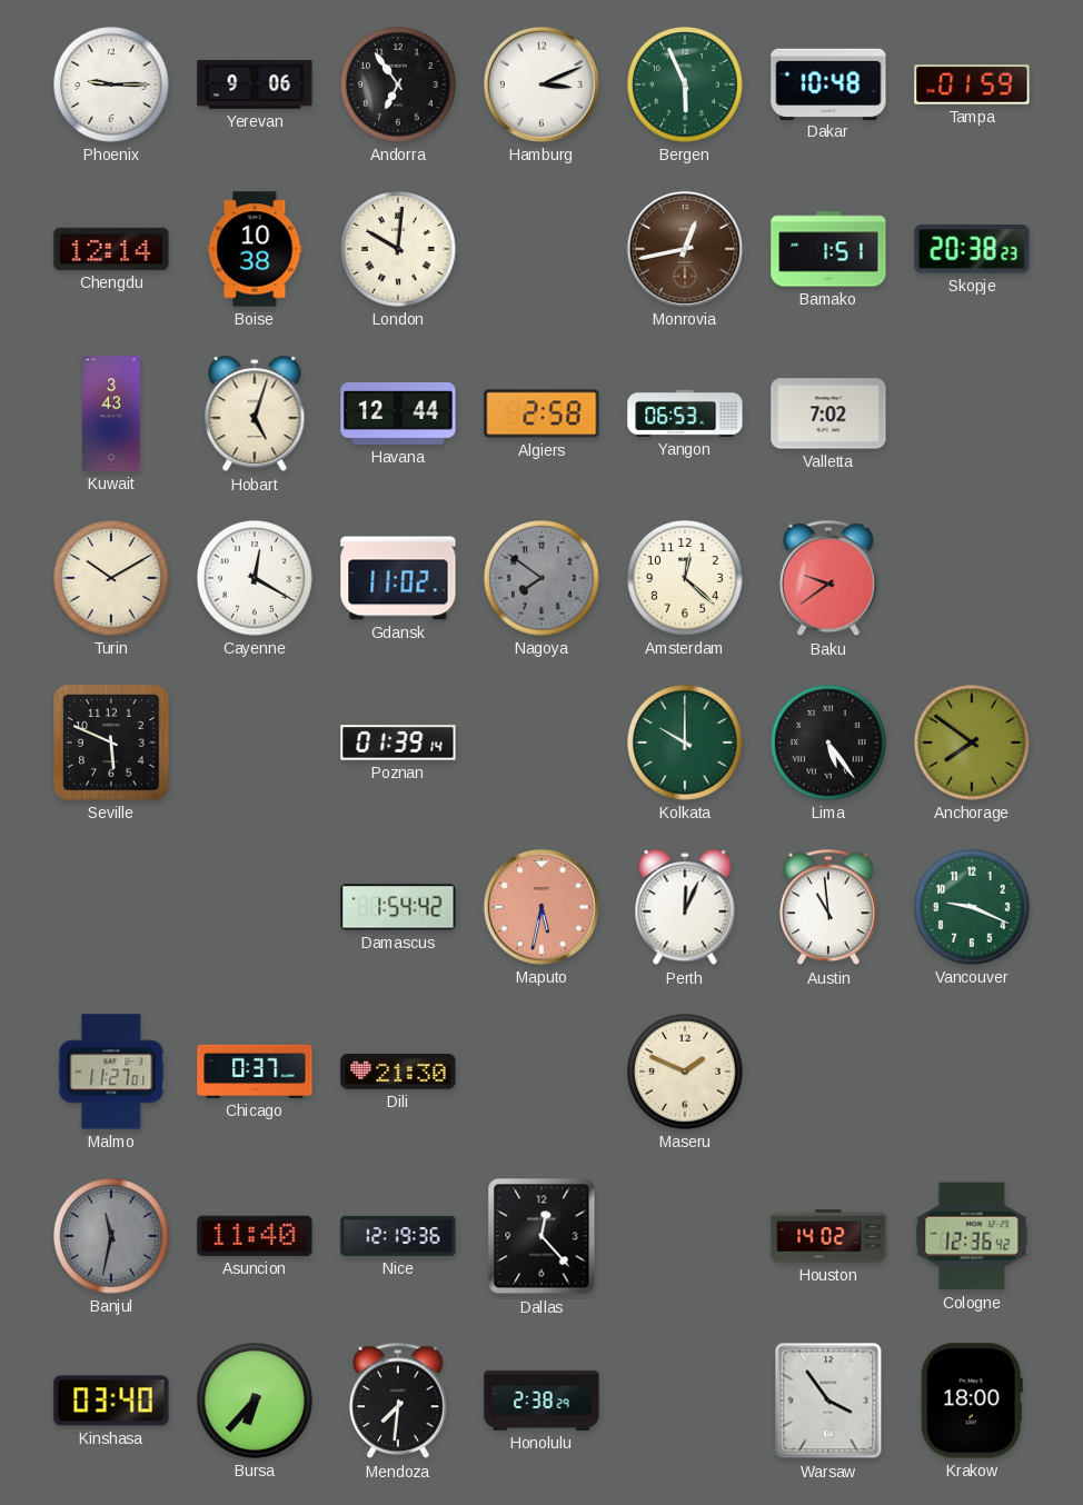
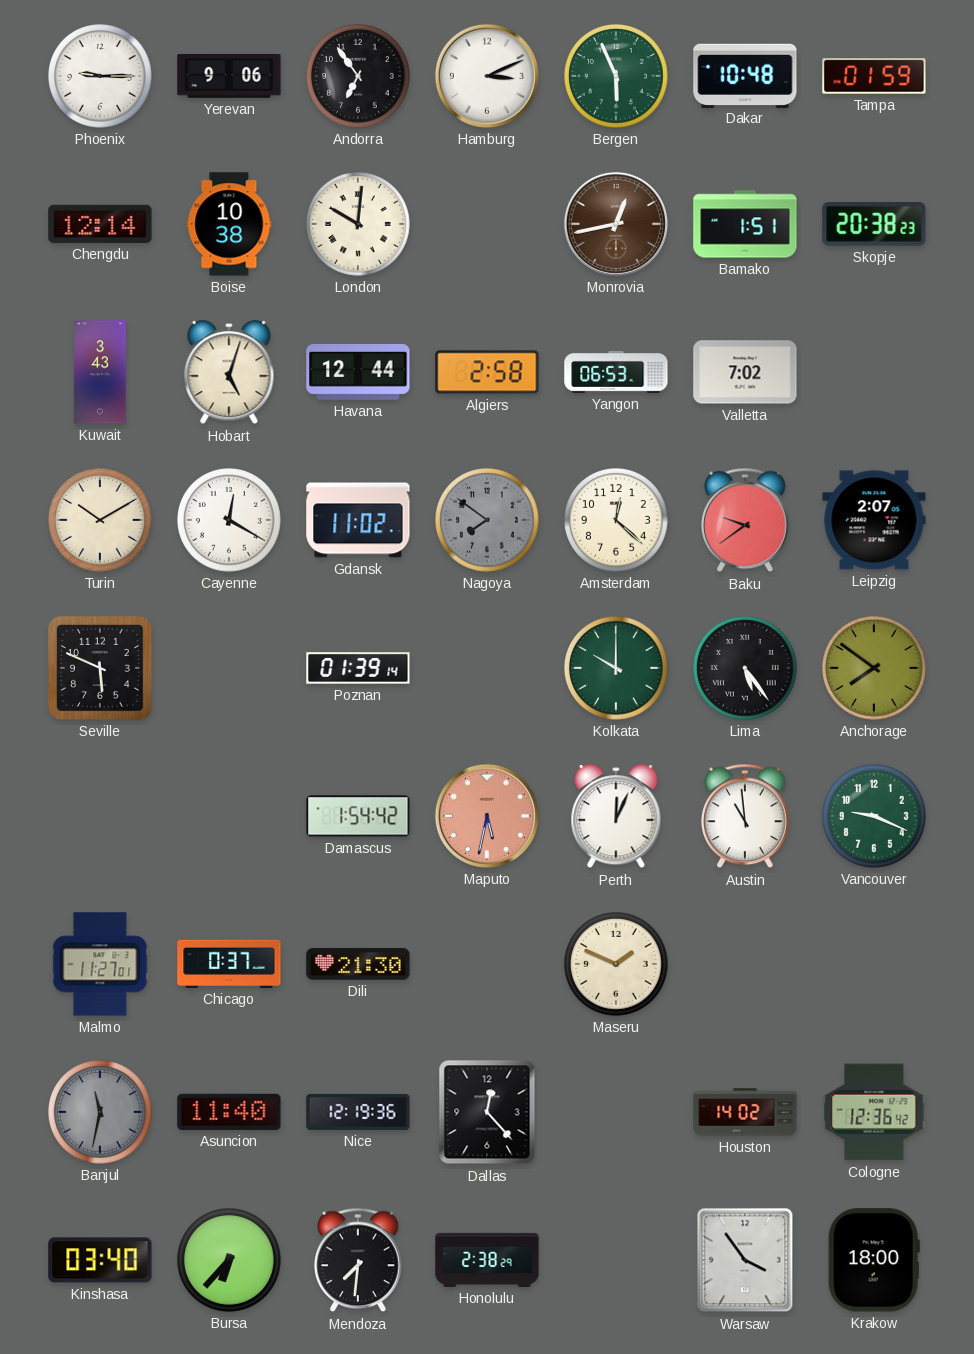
Leipzig: none -> 2:07 (874, 520)
